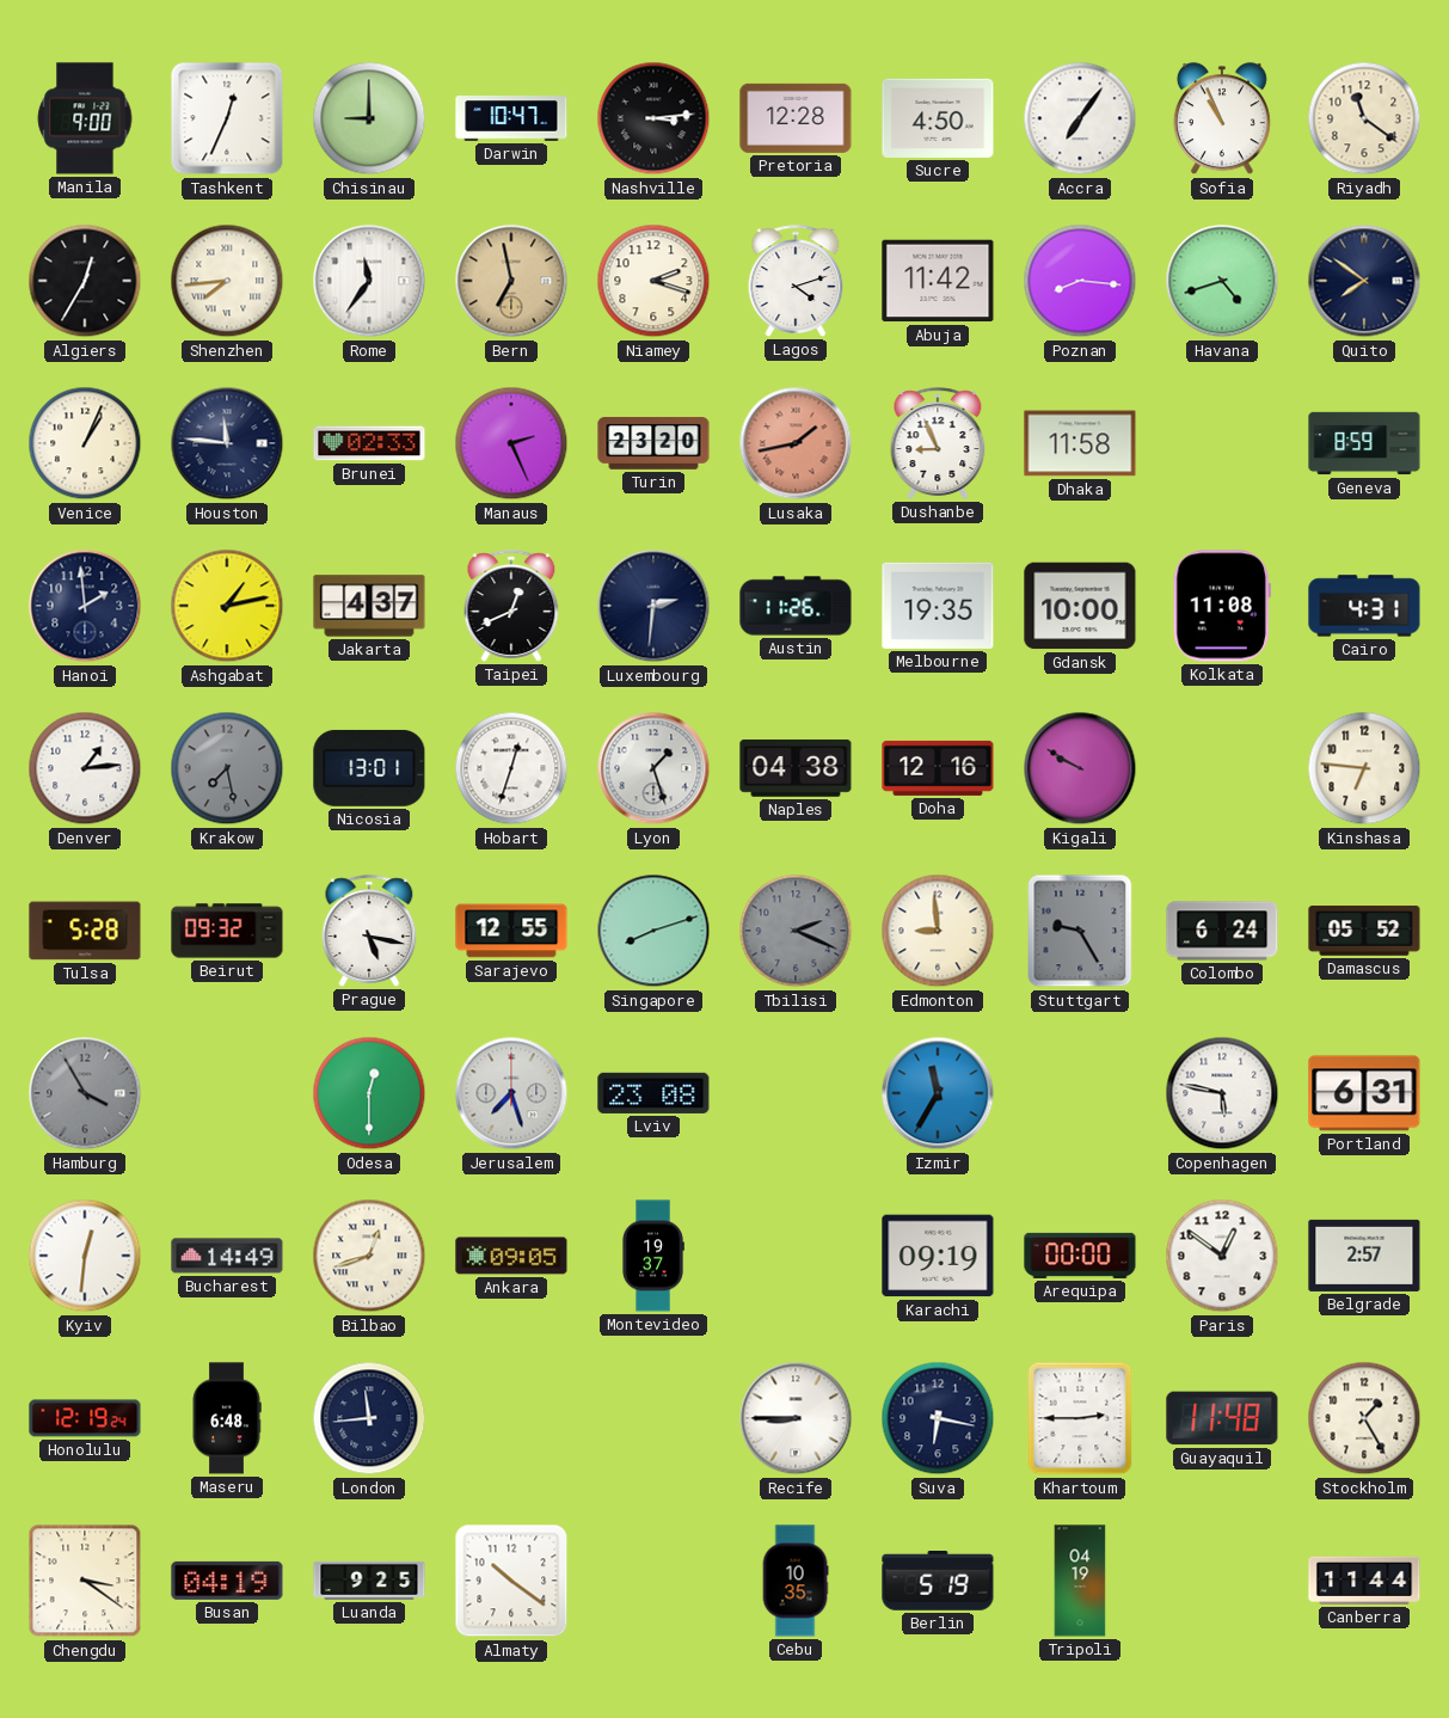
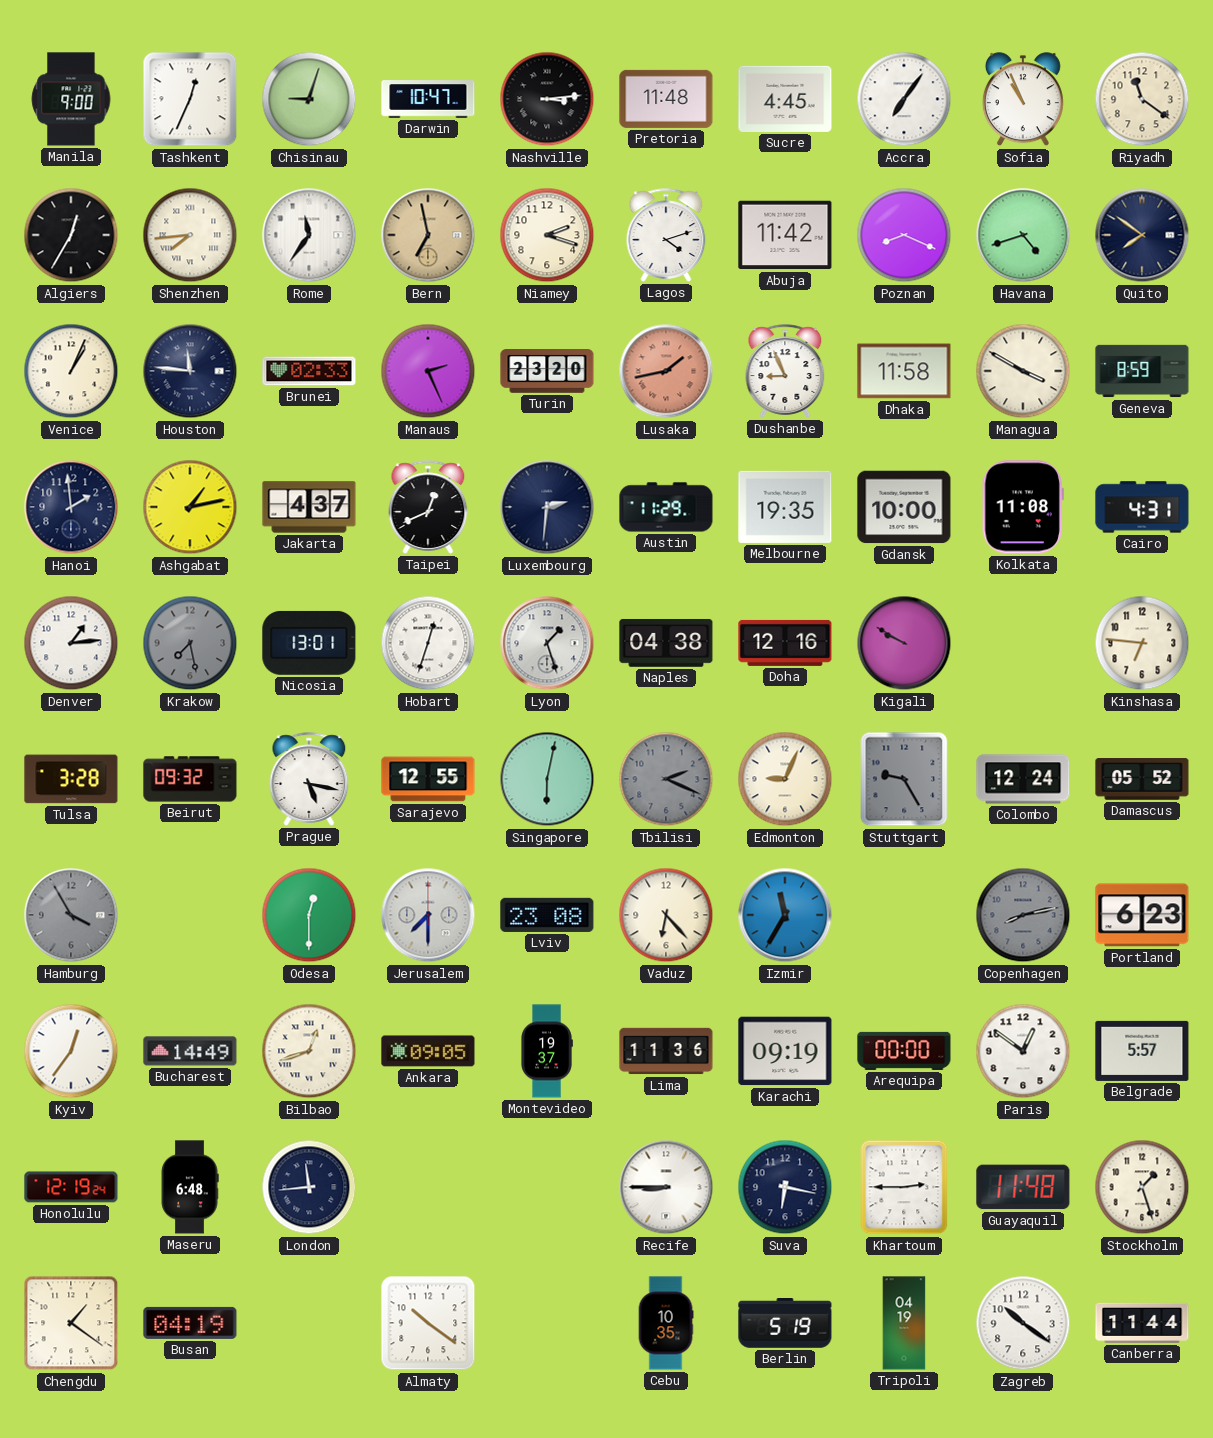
Chisinau: 9:00 -> 9:03 (309, 99)
Pretoria: 12:28 -> 11:48 (666, 99)
Sucre: 4:50 -> 4:45 (785, 99)
Poznan: 8:16 -> 8:19 (904, 235)
Managua: none -> 3:50 (1023, 371)
Austin: 11:26 -> 11:29 (666, 507)
Tulsa: 5:28 -> 3:28 (71, 779)
Singapore: 8:12 -> 6:02 (547, 779)
Edmonton: 8:59 -> 9:04 (785, 779)
Colombo: 6:24 -> 12:24 (1023, 779)
Jerusalem: 7:27 -> 7:30 (428, 915)
Vaduz: none -> 6:23 (666, 915)
Copenhagen: 5:47 -> 8:13 (1023, 915)
Copenhagen dial: white -> grey (1023, 915)
Portland: 6:31 -> 6:23 (1142, 915)
Kyiv: 12:31 -> 12:36 (71, 1051)
Lima: none -> 11:36 (666, 1051)
Belgrade: 2:57 -> 5:57 (1142, 1051)
Stockholm: 1:25 -> 1:27 (1142, 1187)
Chengdu: 3:21 -> 1:21 (71, 1323)
Luanda: 9:25 -> none (369, 1581)
Zagreb: none -> 10:21 (1023, 1323)
